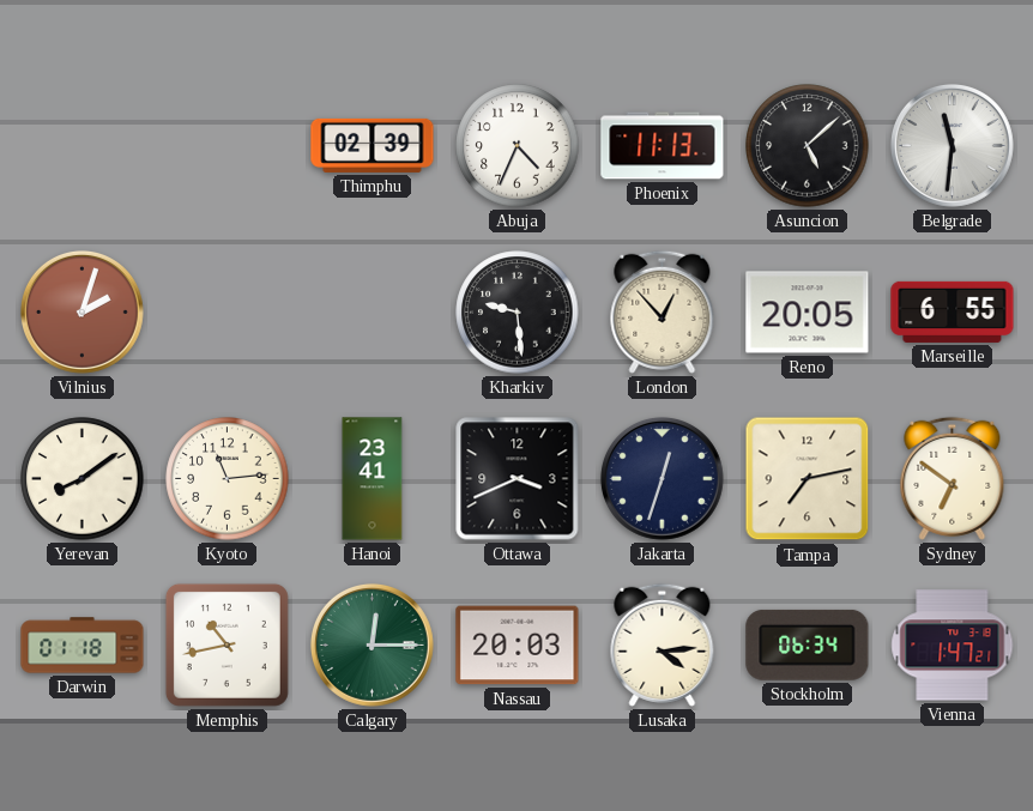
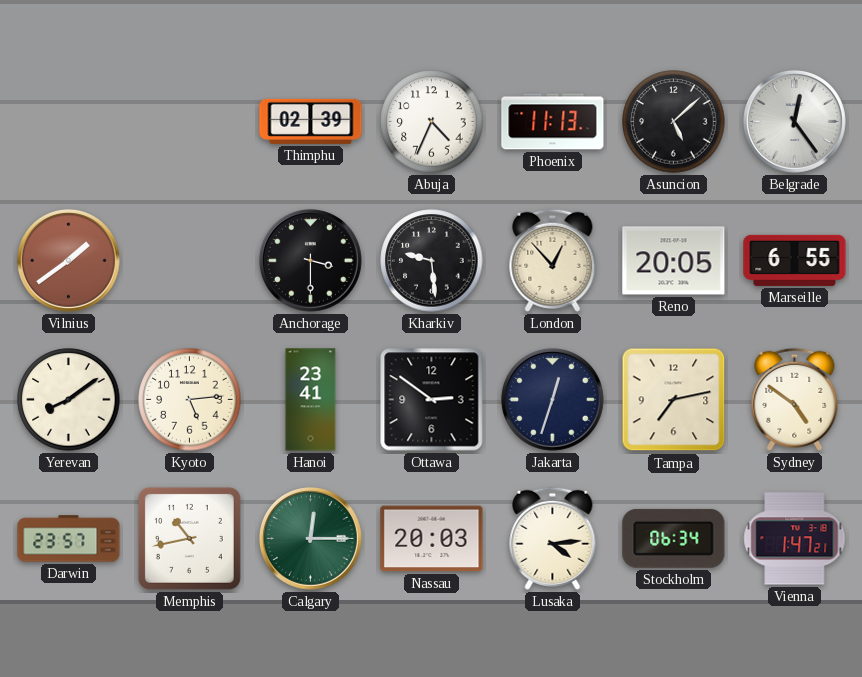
Belgrade: 11:31 -> 12:24 (794, 121)
Vilnius: 2:03 -> 1:39 (68, 260)
Anchorage: none -> 3:30 (310, 260)
Kyoto: 11:14 -> 5:14 (190, 400)
Ottawa: 3:41 -> 2:51 (432, 400)
Sydney: 6:51 -> 4:51 (795, 399)
Darwin: 01:18 -> 23:57 (69, 539)
